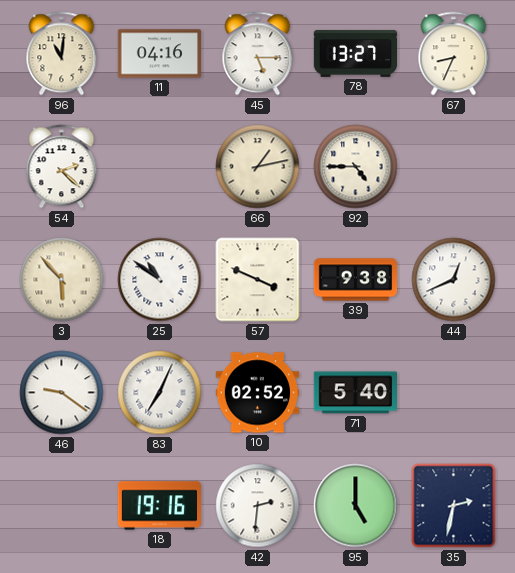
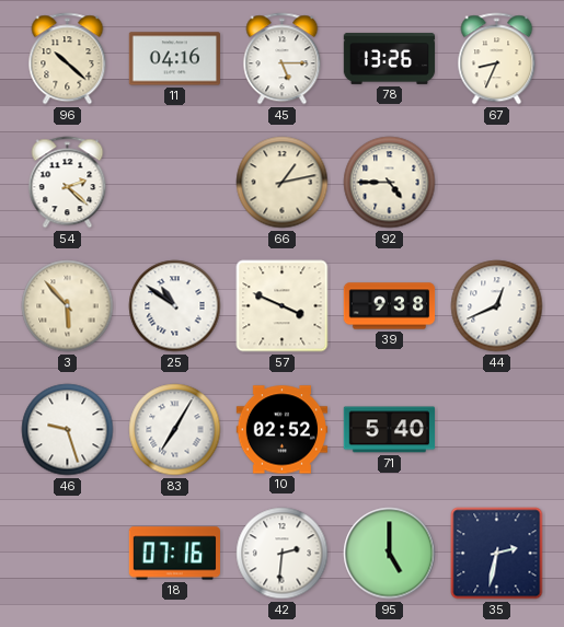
96: 11:01 -> 10:22 (68, 59)
78: 13:27 -> 13:26 (390, 58)
46: 9:21 -> 9:27 (68, 430)
83: 7:04 -> 7:05 (175, 430)
18: 19:16 -> 07:16 (174, 554)
